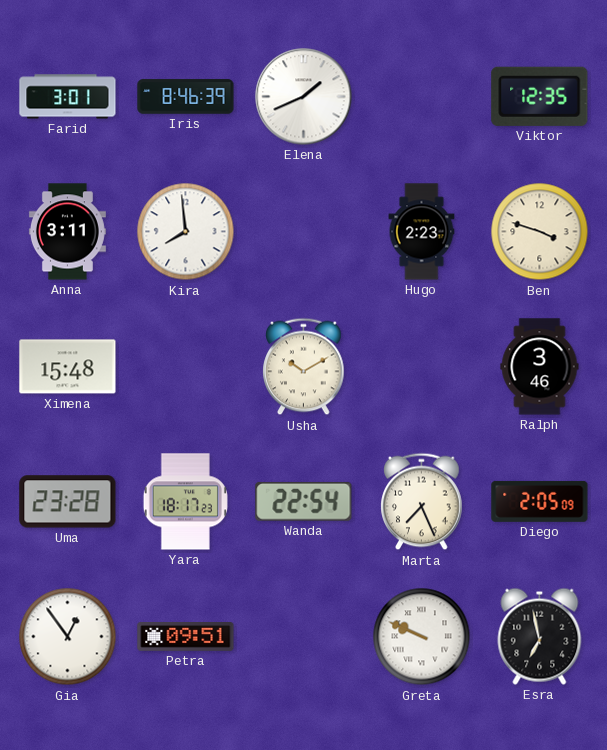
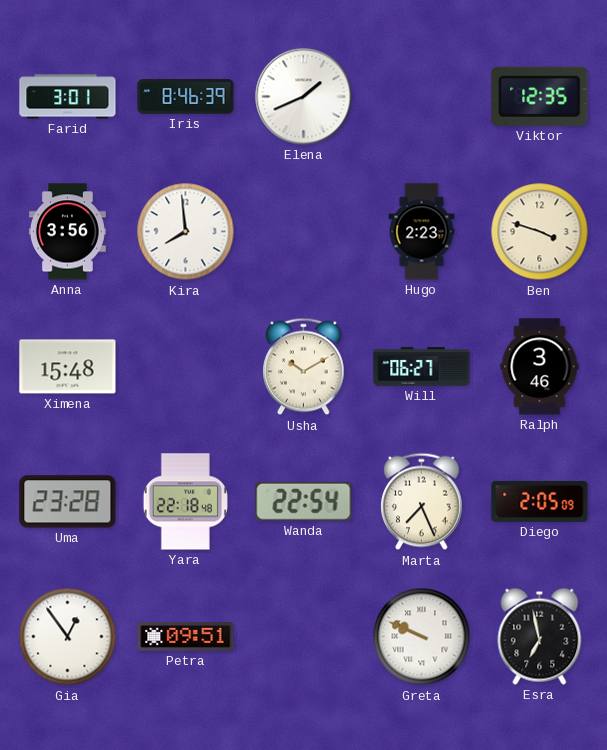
Anna: 3:11 -> 3:56 (67, 232)
Will: none -> 06:27 (422, 367)
Yara: 18:17 -> 22:18 (185, 502)
